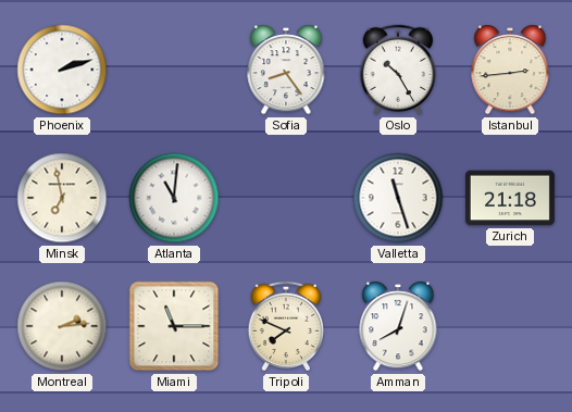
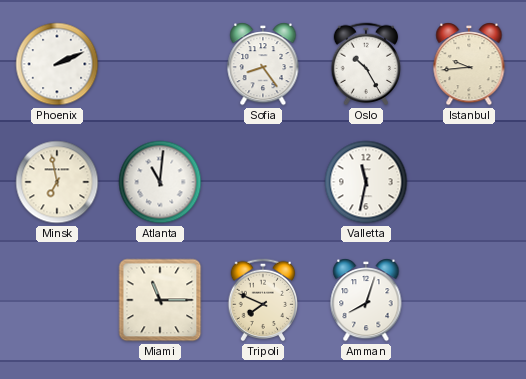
Phoenix: 2:12 -> 2:11 (57, 64)
Istanbul: 2:44 -> 9:44 (469, 64)
Valletta: 11:27 -> 11:32 (366, 182)
Zurich: 21:18 -> none (510, 198)
Montreal: 2:14 -> none (62, 326)
